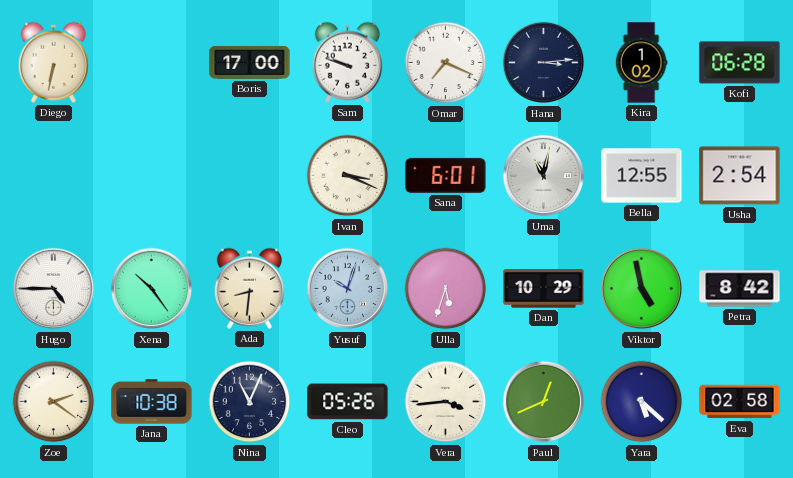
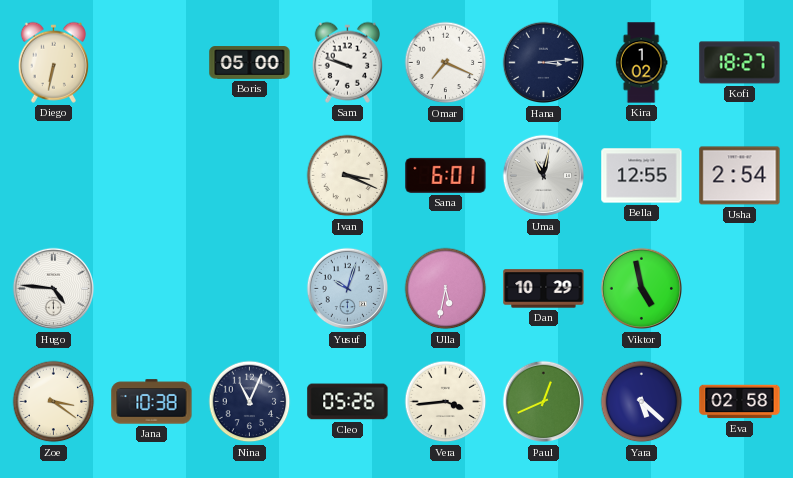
Boris: 17:00 -> 05:00 (250, 63)
Kofi: 06:28 -> 18:27 (740, 63)
Hugo: 4:45 -> 4:46 (54, 289)
Xena: 10:24 -> none (152, 289)
Ada: 8:31 -> none (249, 288)
Ulla: 5:33 -> 5:32 (446, 289)
Petra: 8:42 -> none (740, 289)
Zoe: 2:21 -> 3:21 (54, 402)
